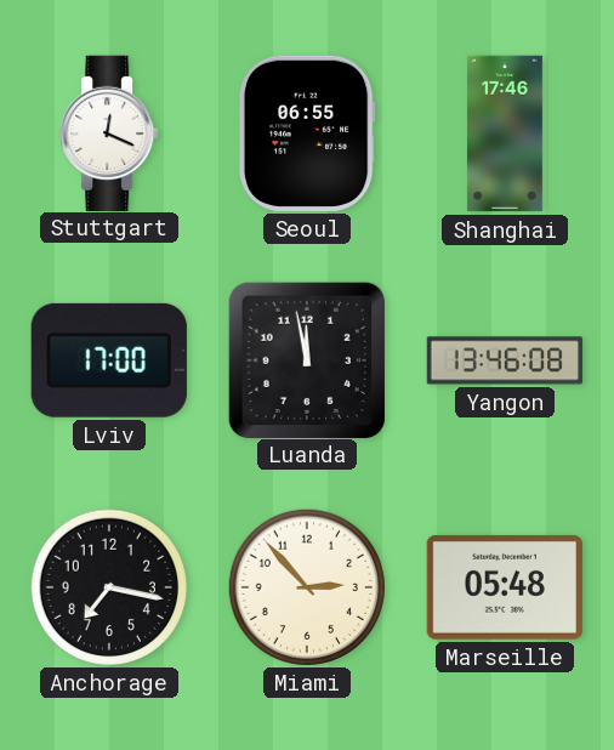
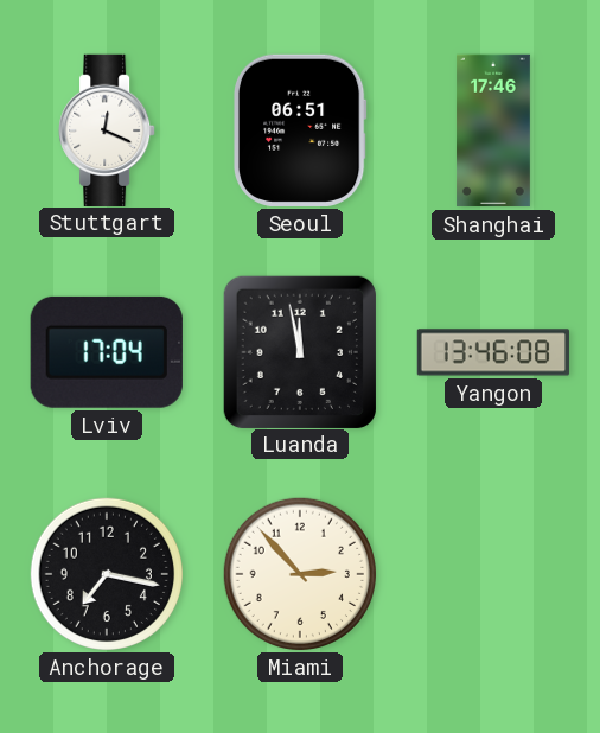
Seoul: 06:55 -> 06:51 (300, 130)
Lviv: 17:00 -> 17:04 (107, 352)
Marseille: 05:48 -> none (505, 587)
